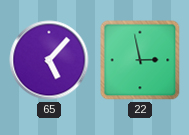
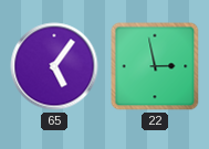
65: 5:07 -> 5:06 (54, 66)
